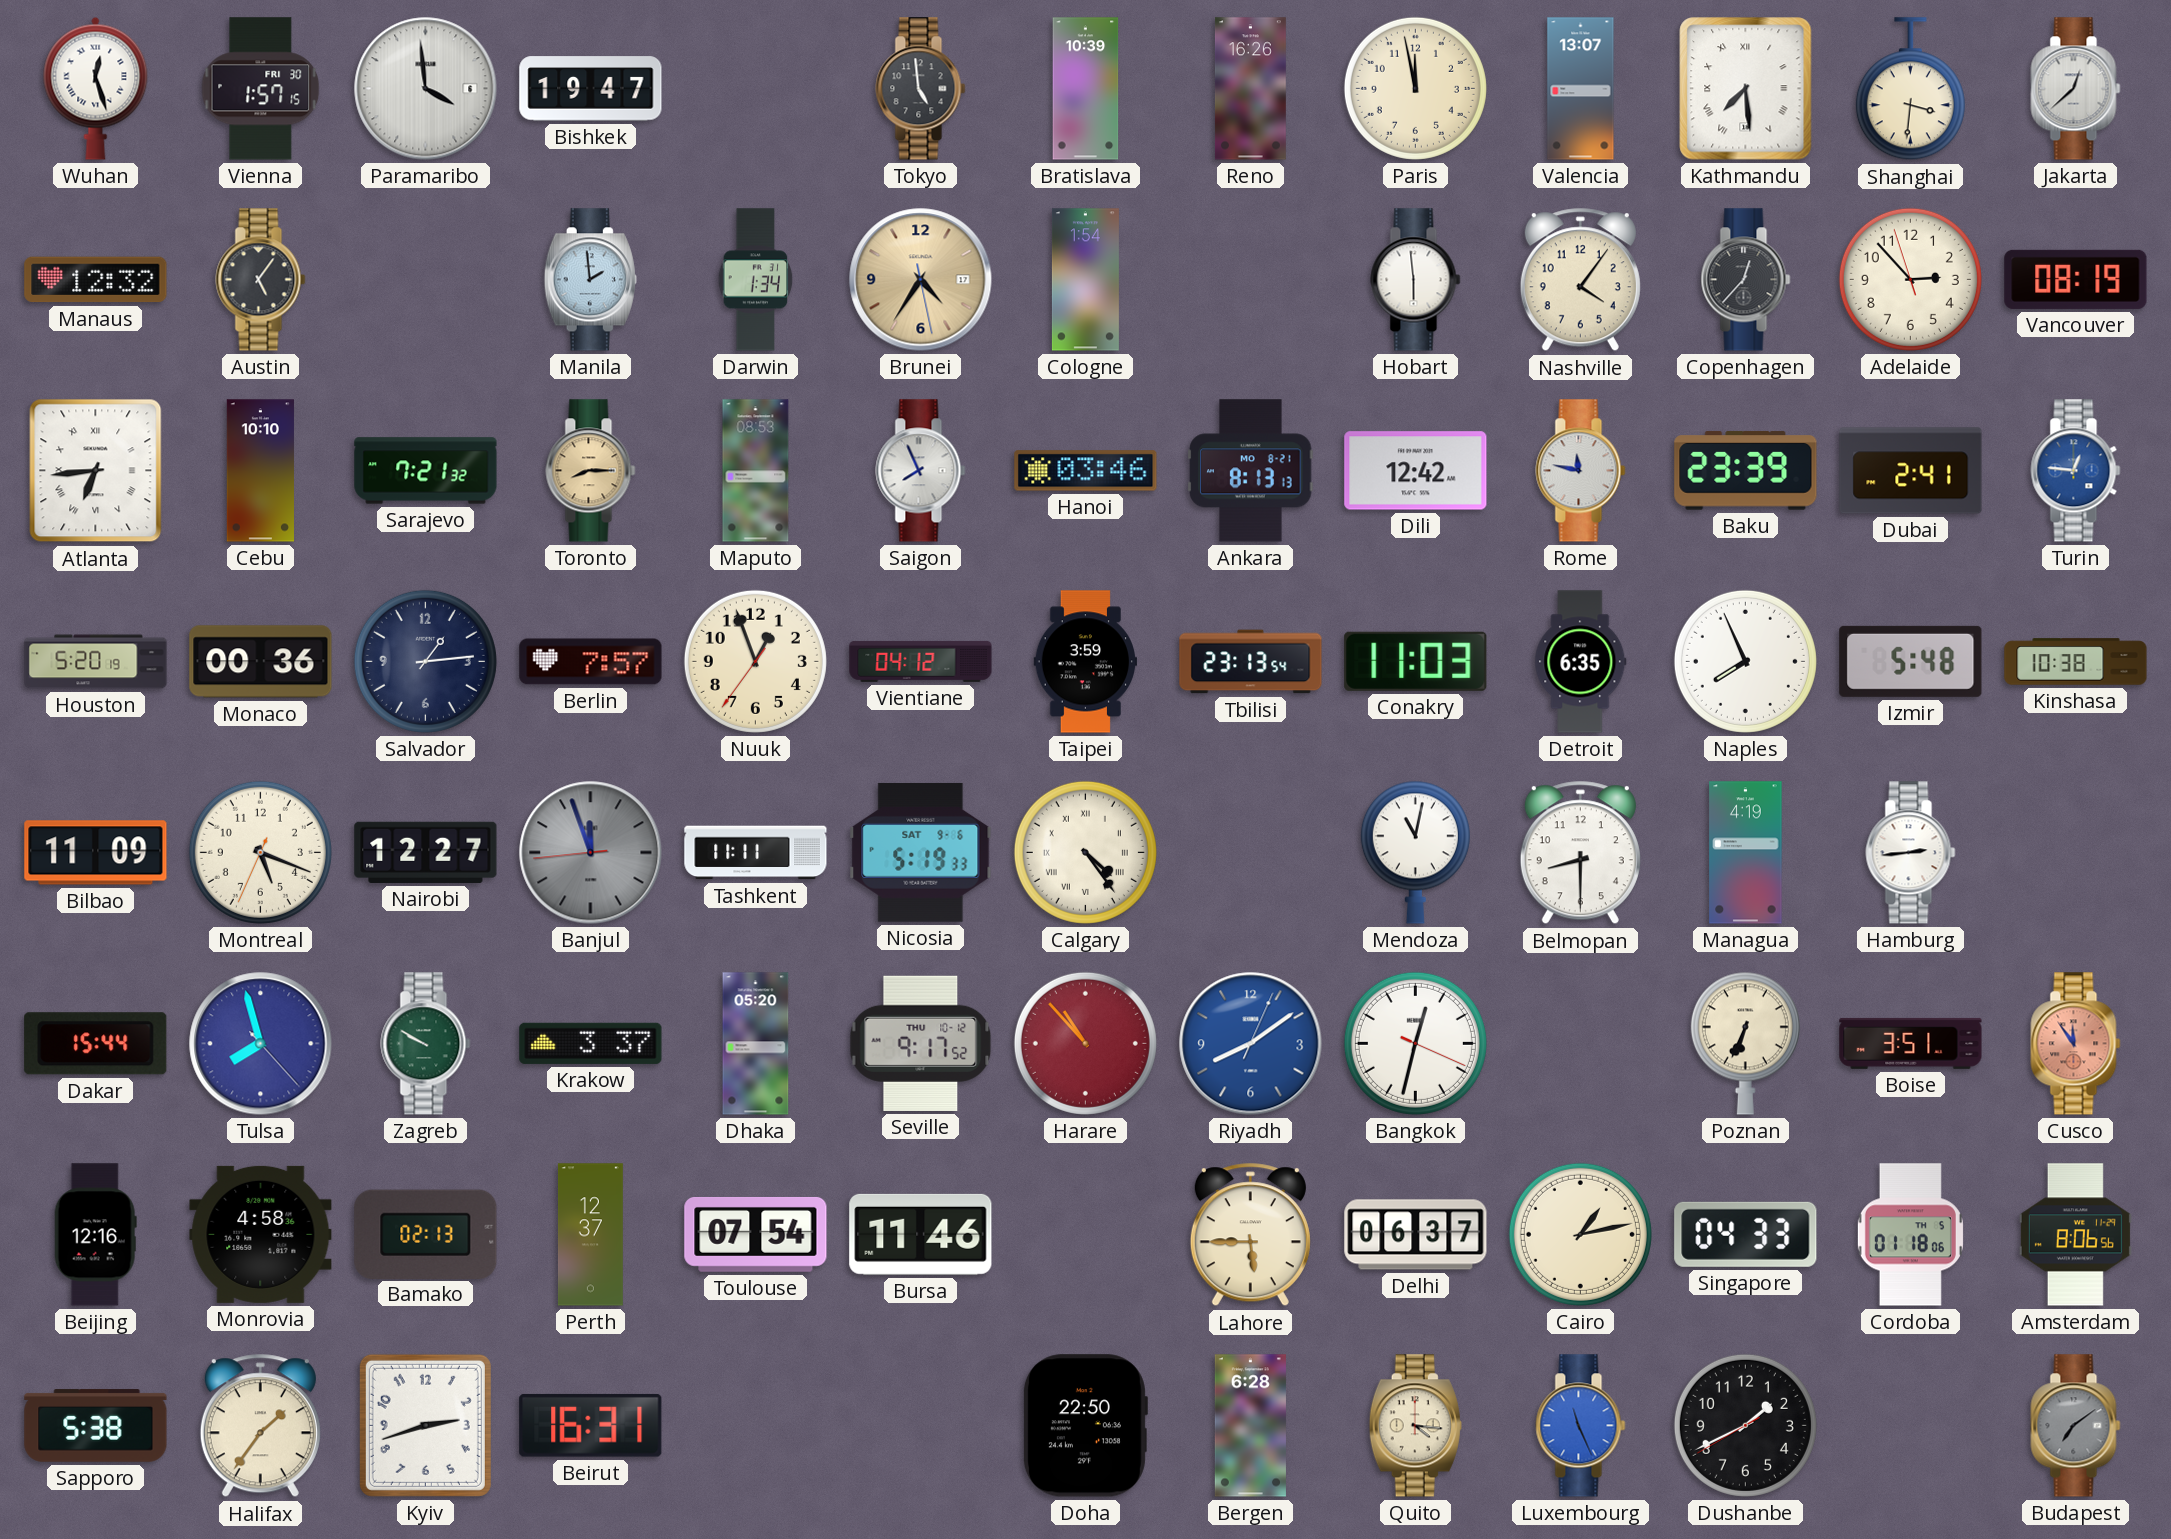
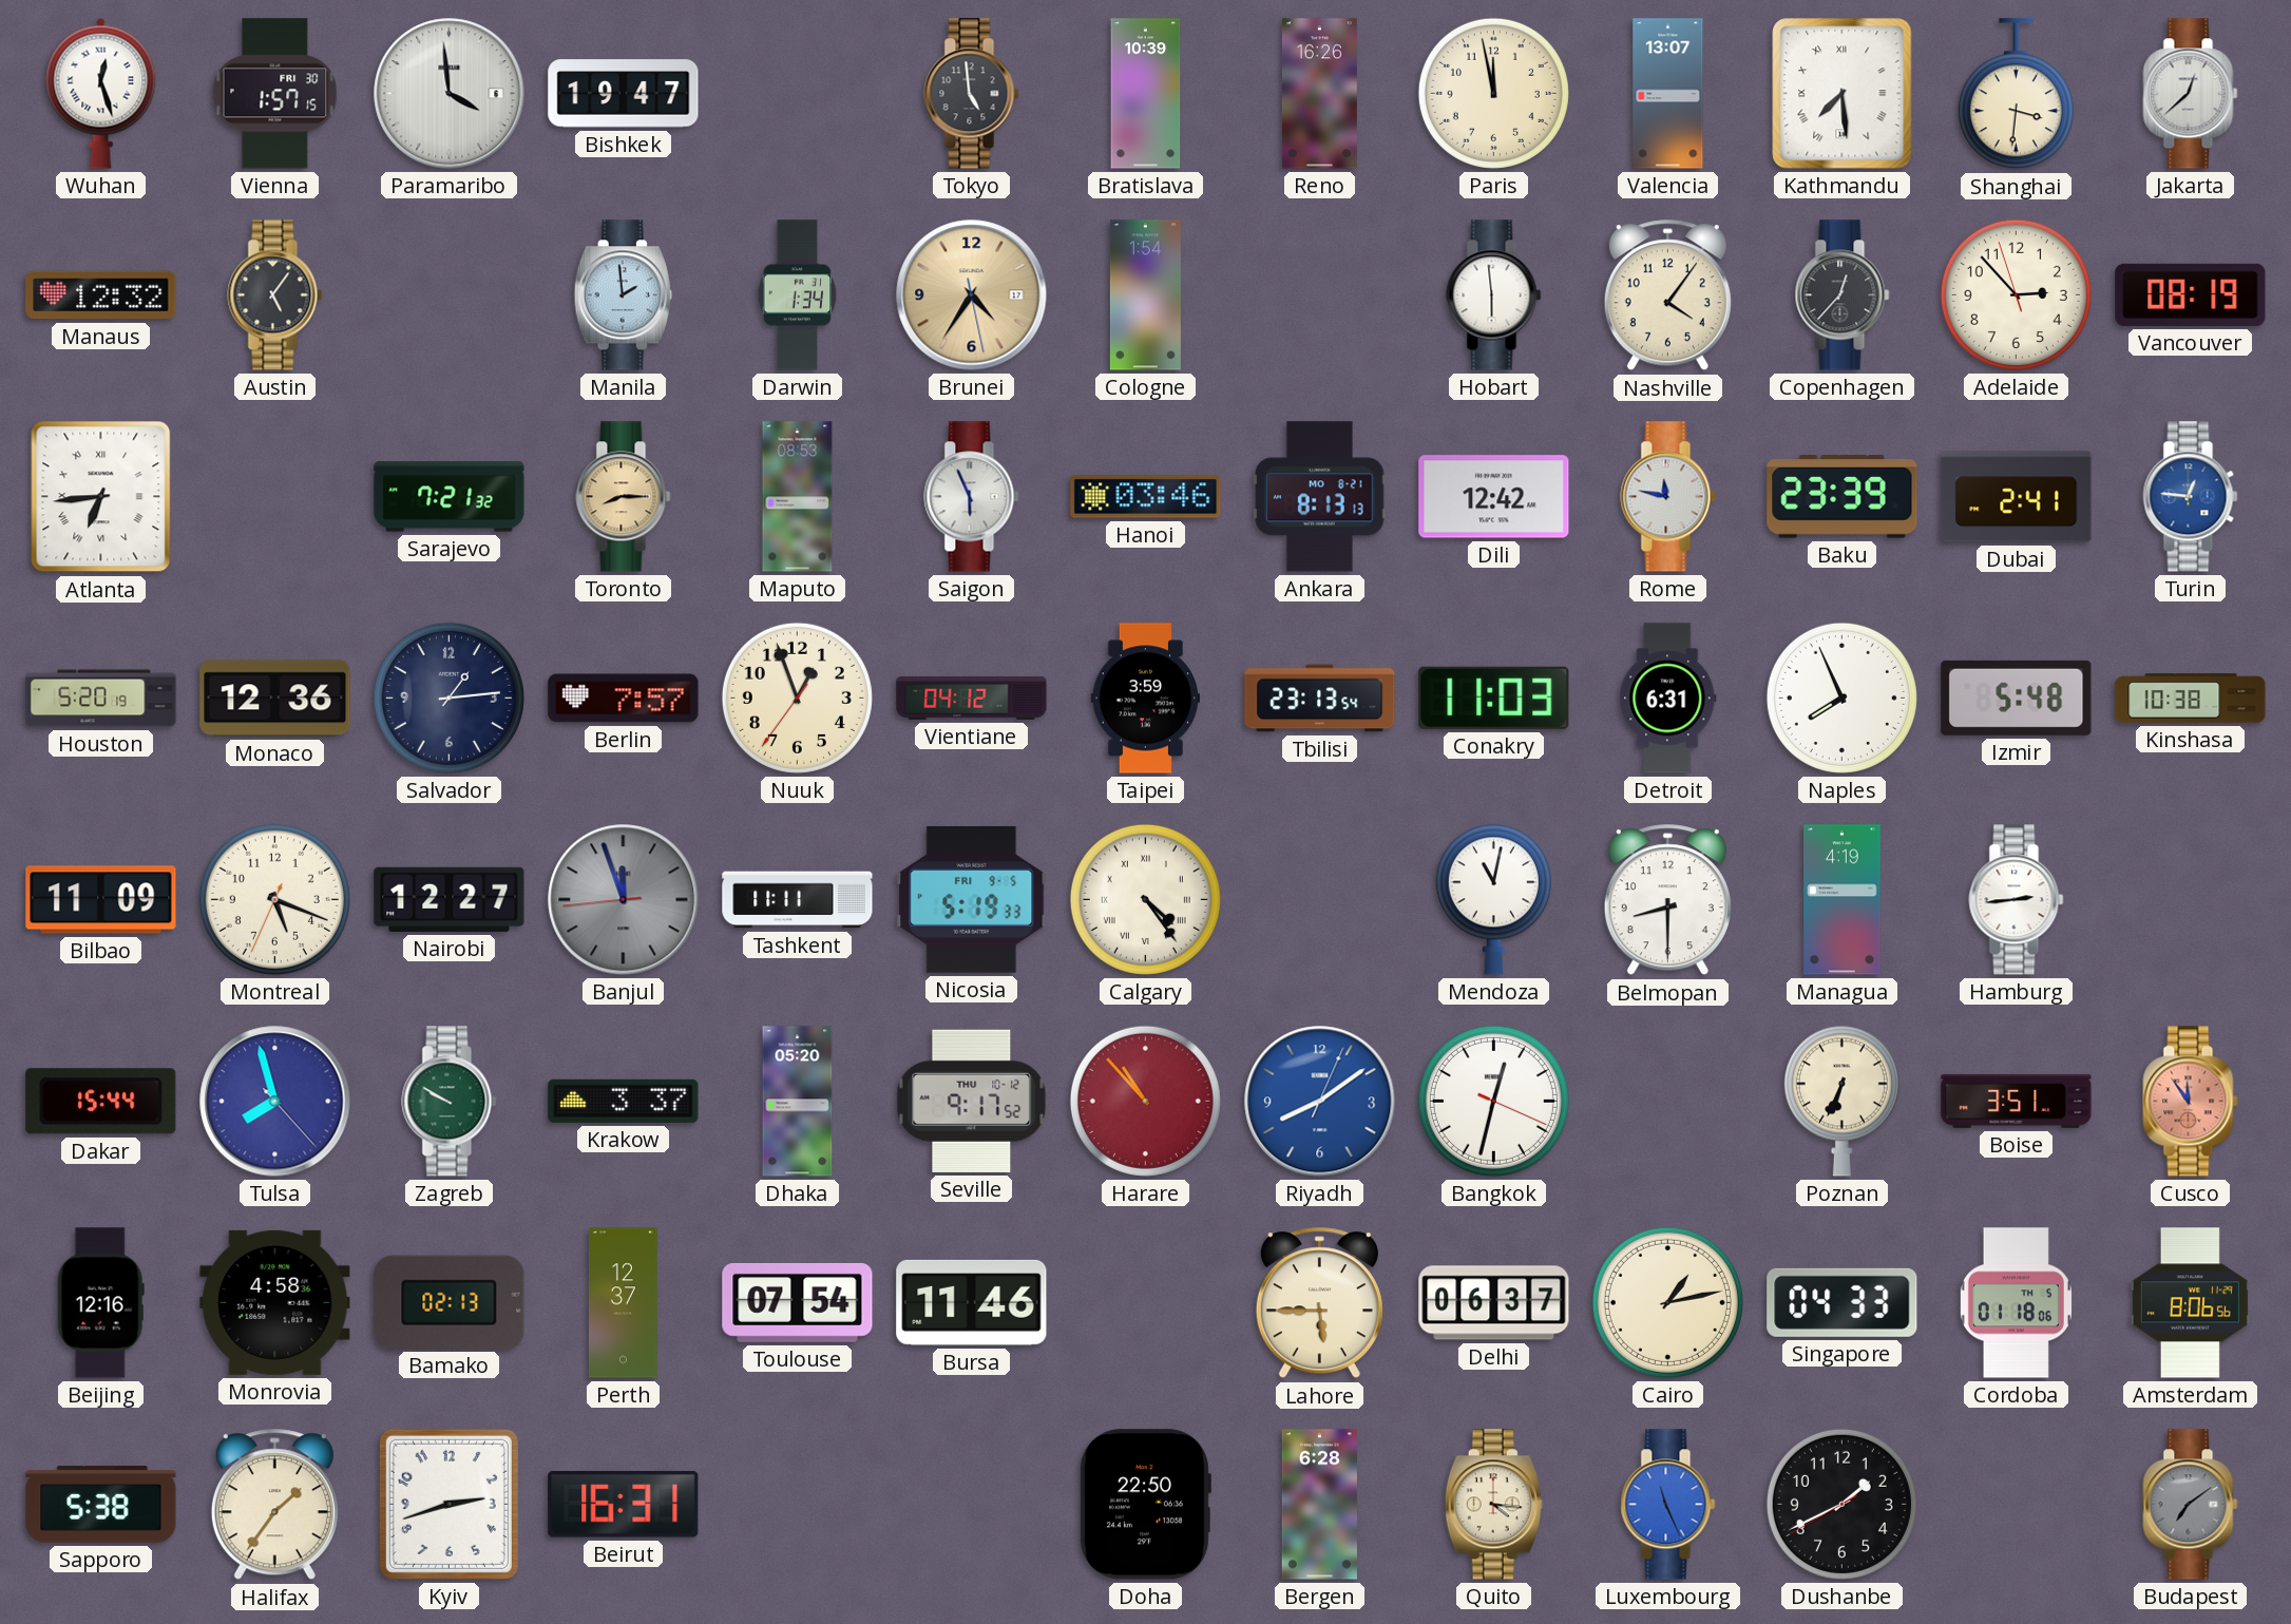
Cebu: 10:10 -> none (260, 471)
Saigon: 7:56 -> 5:56 (972, 497)
Monaco: 00:36 -> 12:36 (275, 699)
Detroit: 6:35 -> 6:31 (1668, 699)
Nicosia date: SAT 9-6 -> FRI 9-5 (972, 899)
